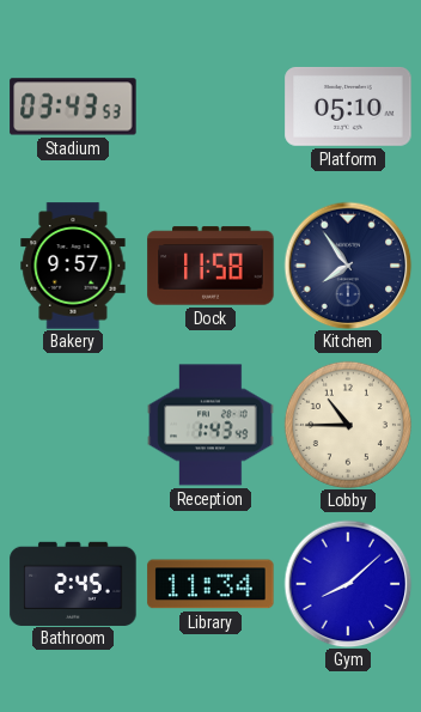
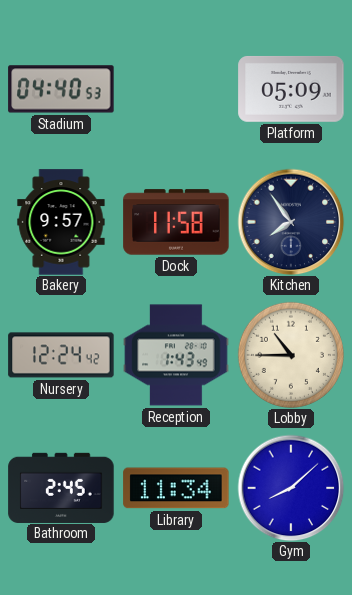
Stadium: 03:43 -> 04:40 (61, 89)
Platform: 05:10 -> 05:09 (291, 89)
Nursery: none -> 12:24 (61, 355)
